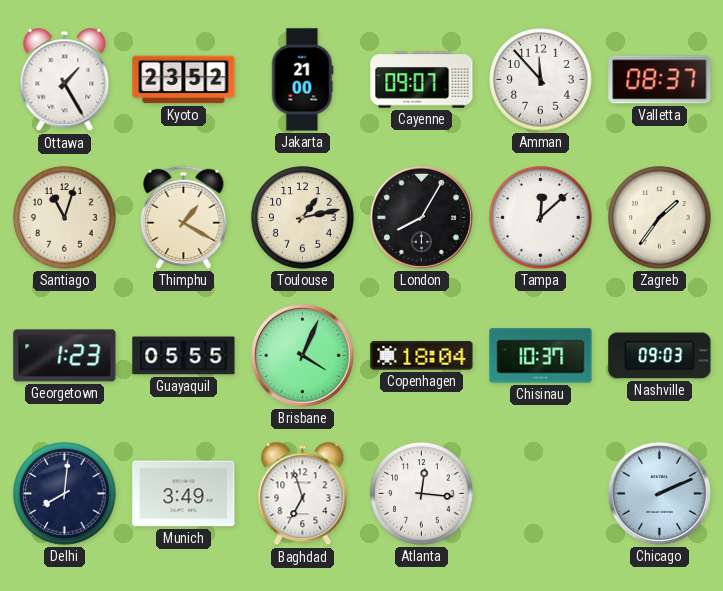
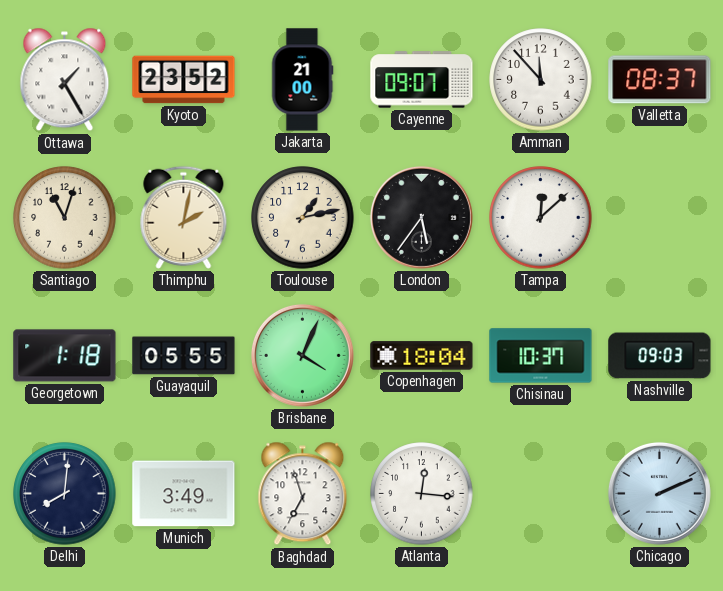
Thimphu: 1:20 -> 2:02 (184, 217)
London: 8:05 -> 5:36 (421, 217)
Zagreb: 1:36 -> none (660, 218)
Georgetown: 1:23 -> 1:18 (65, 356)
